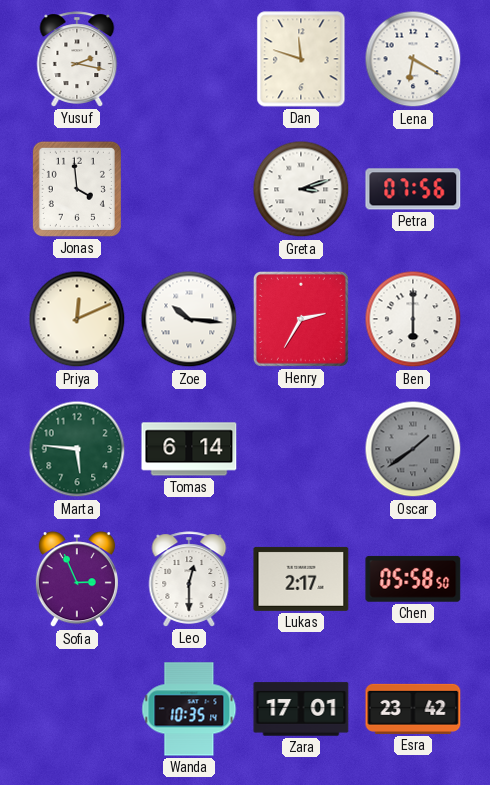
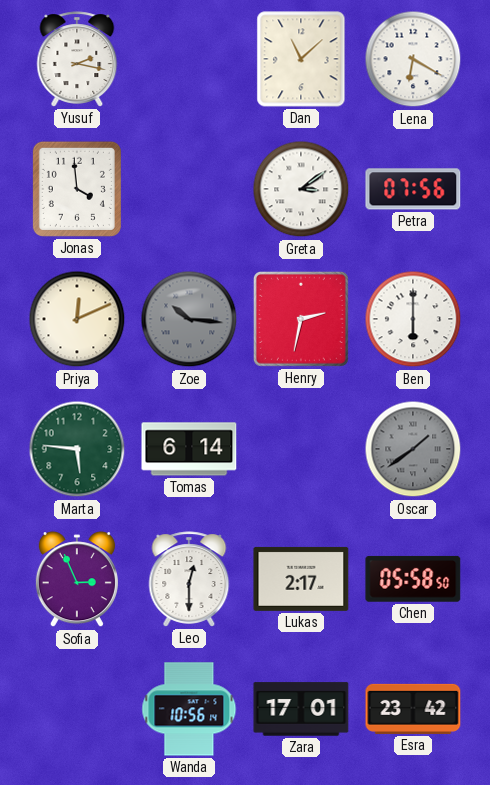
Dan: 11:48 -> 11:08 (301, 59)
Greta: 3:12 -> 3:09 (301, 189)
Zoe dial: white -> grey (189, 319)
Henry: 2:35 -> 2:32 (301, 319)
Wanda: 10:35 -> 10:56 (189, 709)
